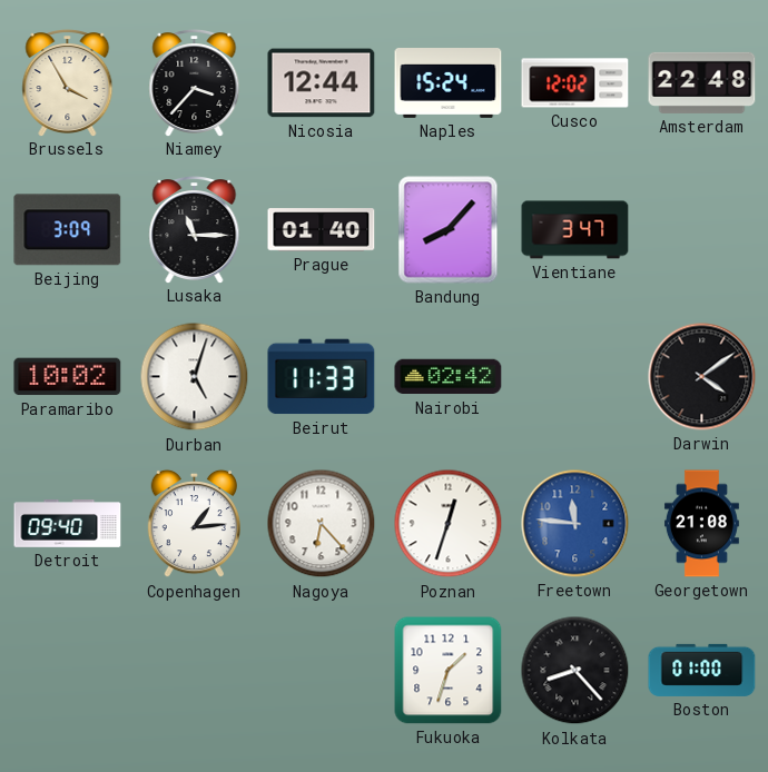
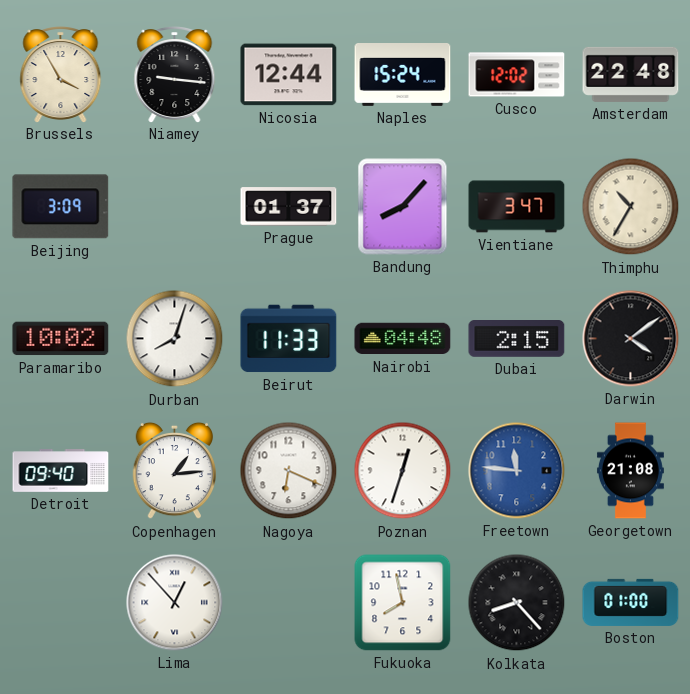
Niamey: 3:37 -> 9:16 (175, 75)
Lusaka: 11:15 -> none (195, 230)
Prague: 01:40 -> 01:37 (289, 207)
Thimphu: none -> 10:35 (631, 207)
Durban: 5:03 -> 8:03 (175, 339)
Nairobi: 02:42 -> 04:48 (403, 339)
Dubai: none -> 2:15 (517, 339)
Nagoya: 6:23 -> 6:19 (289, 471)
Lima: none -> 12:53 (175, 603)
Fukuoka: 1:33 -> 7:58 (403, 603)
